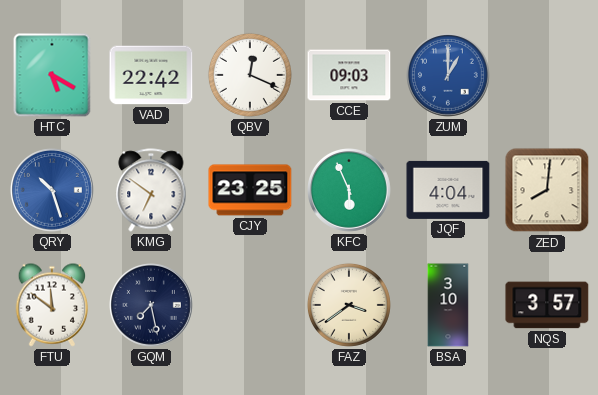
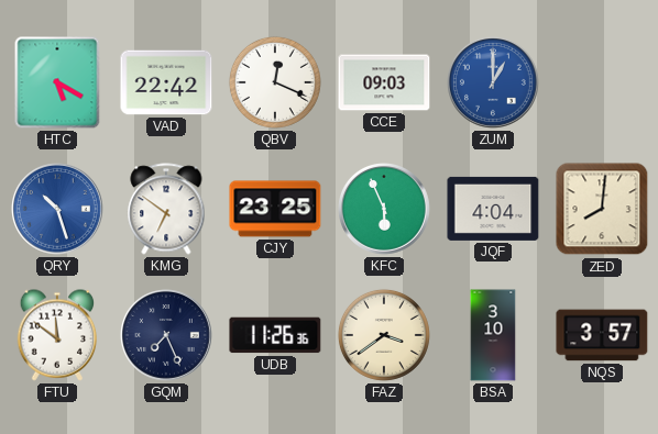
GQM: 7:28 -> 7:26 (167, 336)
UDB: none -> 11:26 (275, 335)
